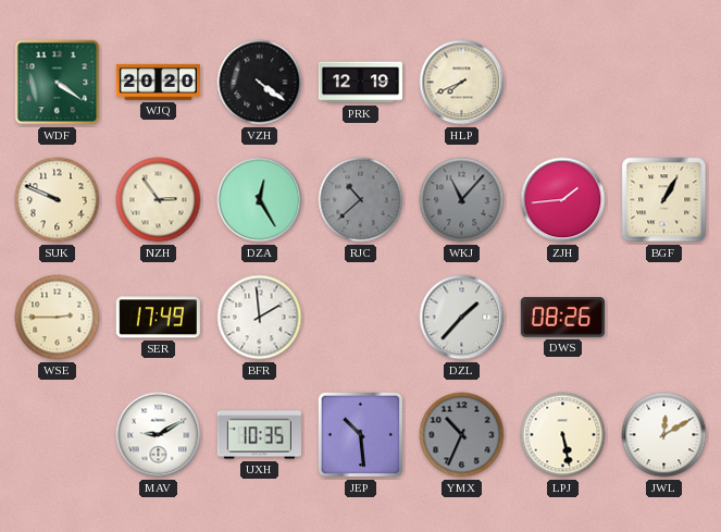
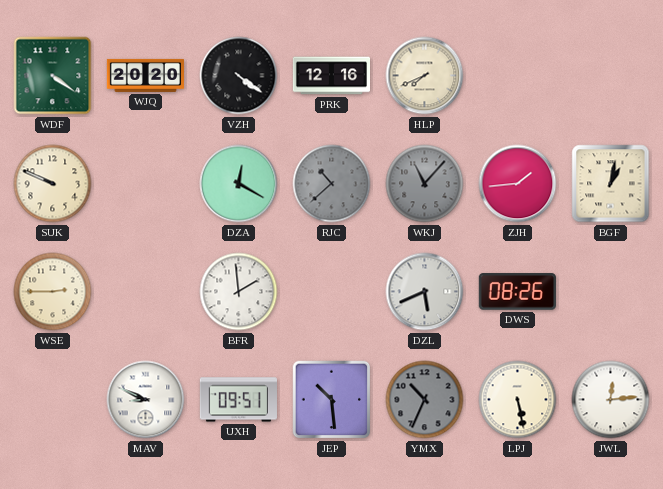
PRK: 12:19 -> 12:16 (331, 76)
NZH: 2:54 -> none (159, 200)
DZA: 12:25 -> 12:20 (239, 184)
BGF: 1:05 -> 1:02 (611, 184)
SER: 17:49 -> none (158, 318)
DZL: 1:37 -> 5:41 (425, 292)
MAV: 9:10 -> 8:49 (146, 400)
UXH: 10:35 -> 09:51 (238, 400)
JWL: 12:10 -> 12:14 (611, 400)
